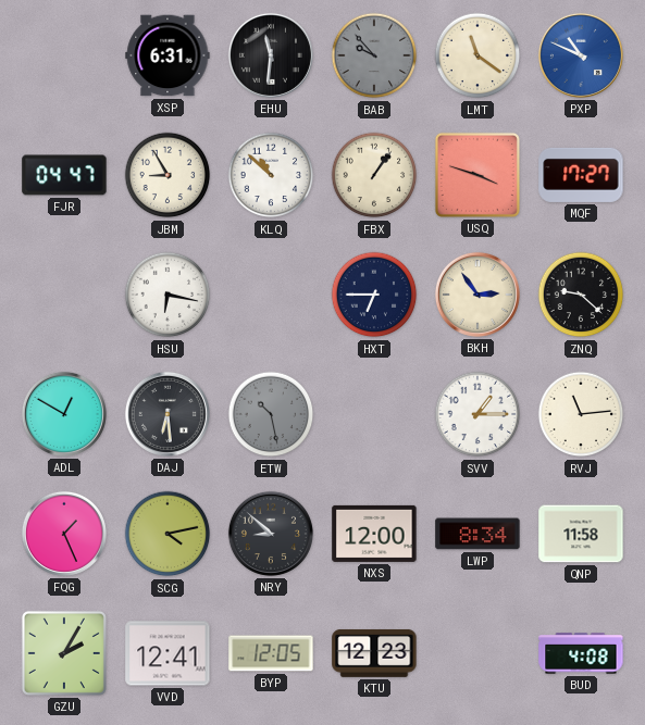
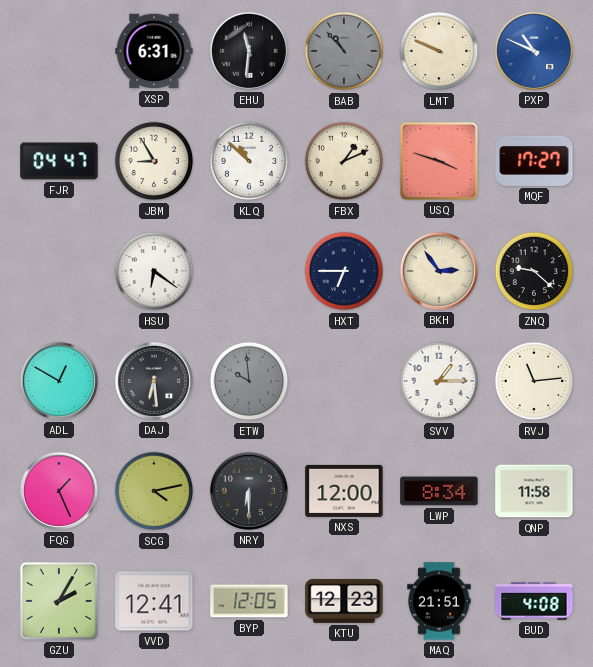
BAB: 9:53 -> 10:53 (344, 51)
LMT: 11:21 -> 9:49 (439, 51)
FBX: 1:06 -> 1:11 (344, 161)
HSU: 6:17 -> 6:21 (154, 271)
ETW: 10:28 -> 9:59 (249, 381)
NRY: 8:52 -> 6:30 (249, 491)
MAQ: none -> 21:51 (439, 601)
